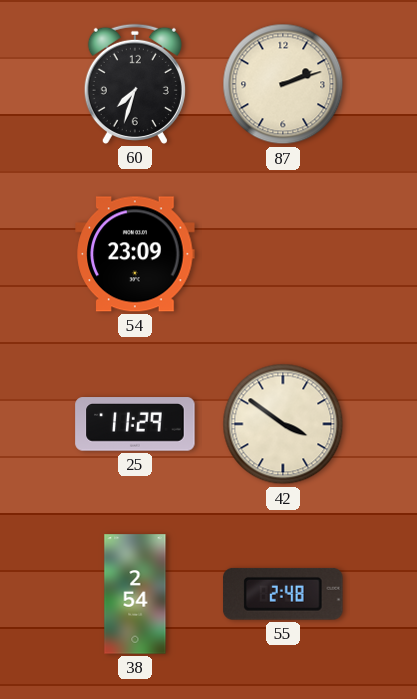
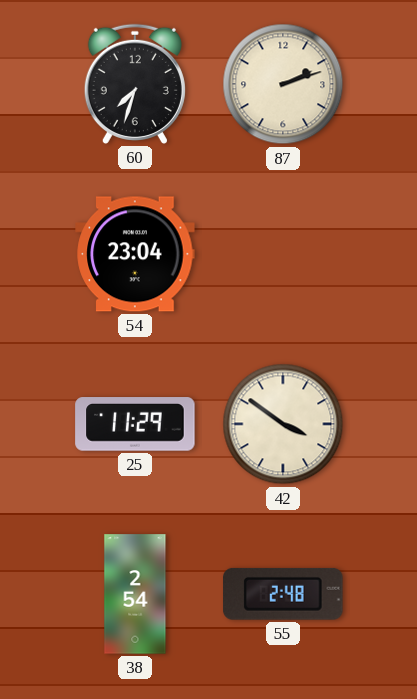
54: 23:09 -> 23:04 (135, 254)
